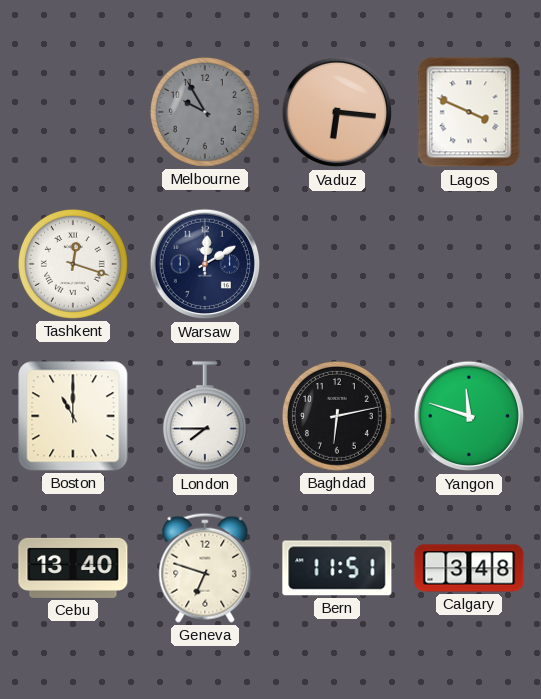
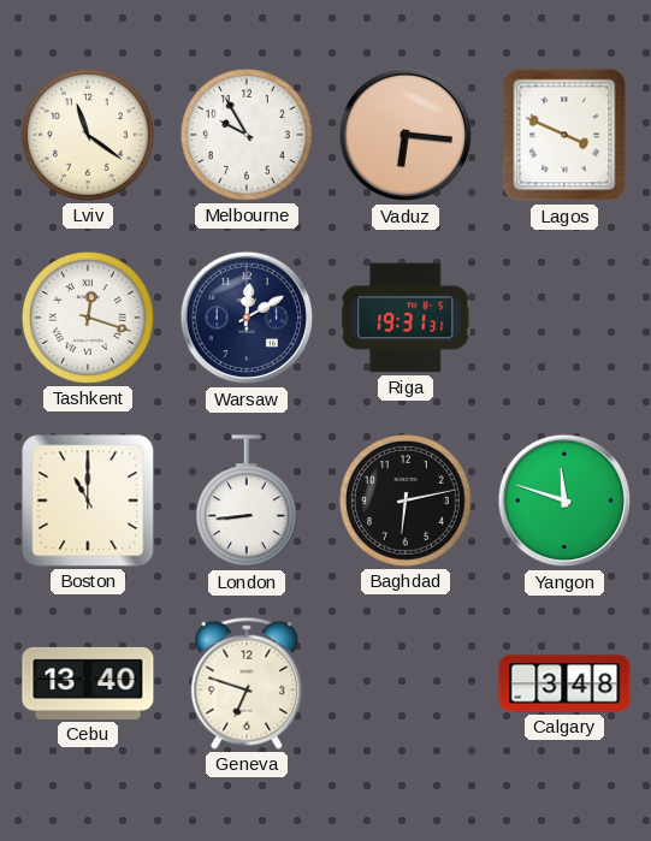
Lviv: none -> 11:21 (88, 135)
Melbourne dial: grey -> white (247, 135)
Riga: none -> 19:31 (406, 318)
London: 7:45 -> 8:44 (247, 502)
Bern: 11:51 -> none (337, 568)
